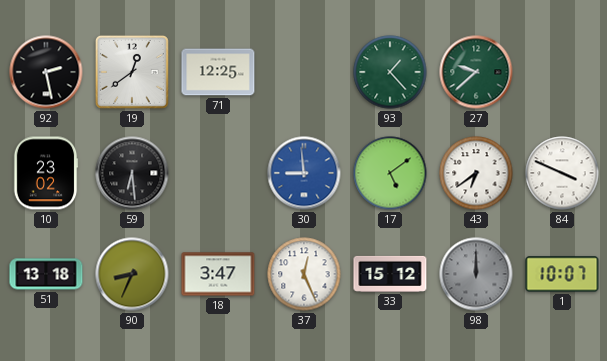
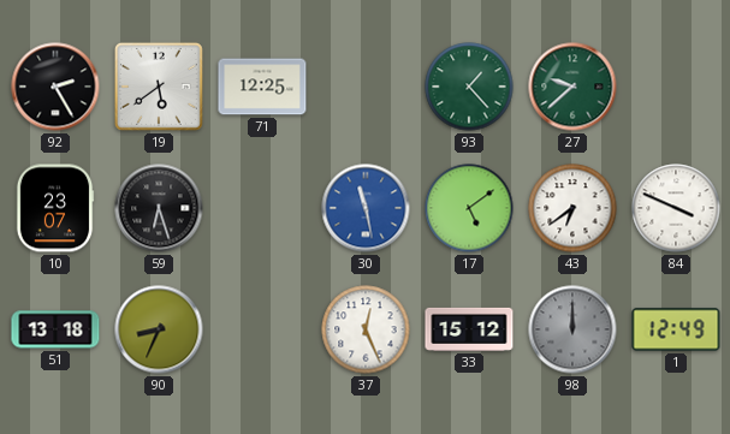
92: 2:28 -> 2:25 (55, 87)
19: 12:39 -> 5:39 (159, 87)
10: 23:02 -> 23:07 (55, 208)
59: 6:29 -> 6:27 (159, 208)
30: 8:59 -> 11:28 (366, 208)
18: 3:47 -> none (218, 274)
1: 10:07 -> 12:49 (676, 329)
